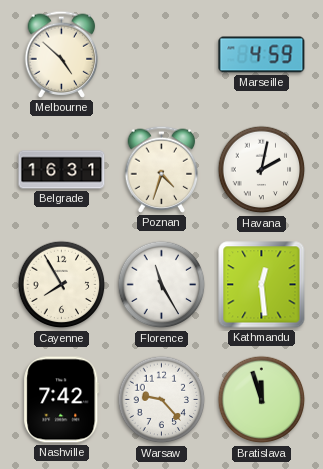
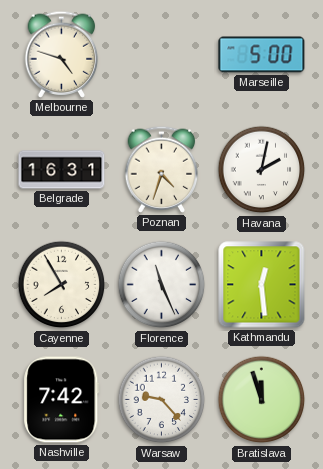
Melbourne: 4:52 -> 4:48 (62, 54)
Marseille: 4:59 -> 5:00 (262, 55)
Florence: 11:25 -> 11:26 (162, 285)
